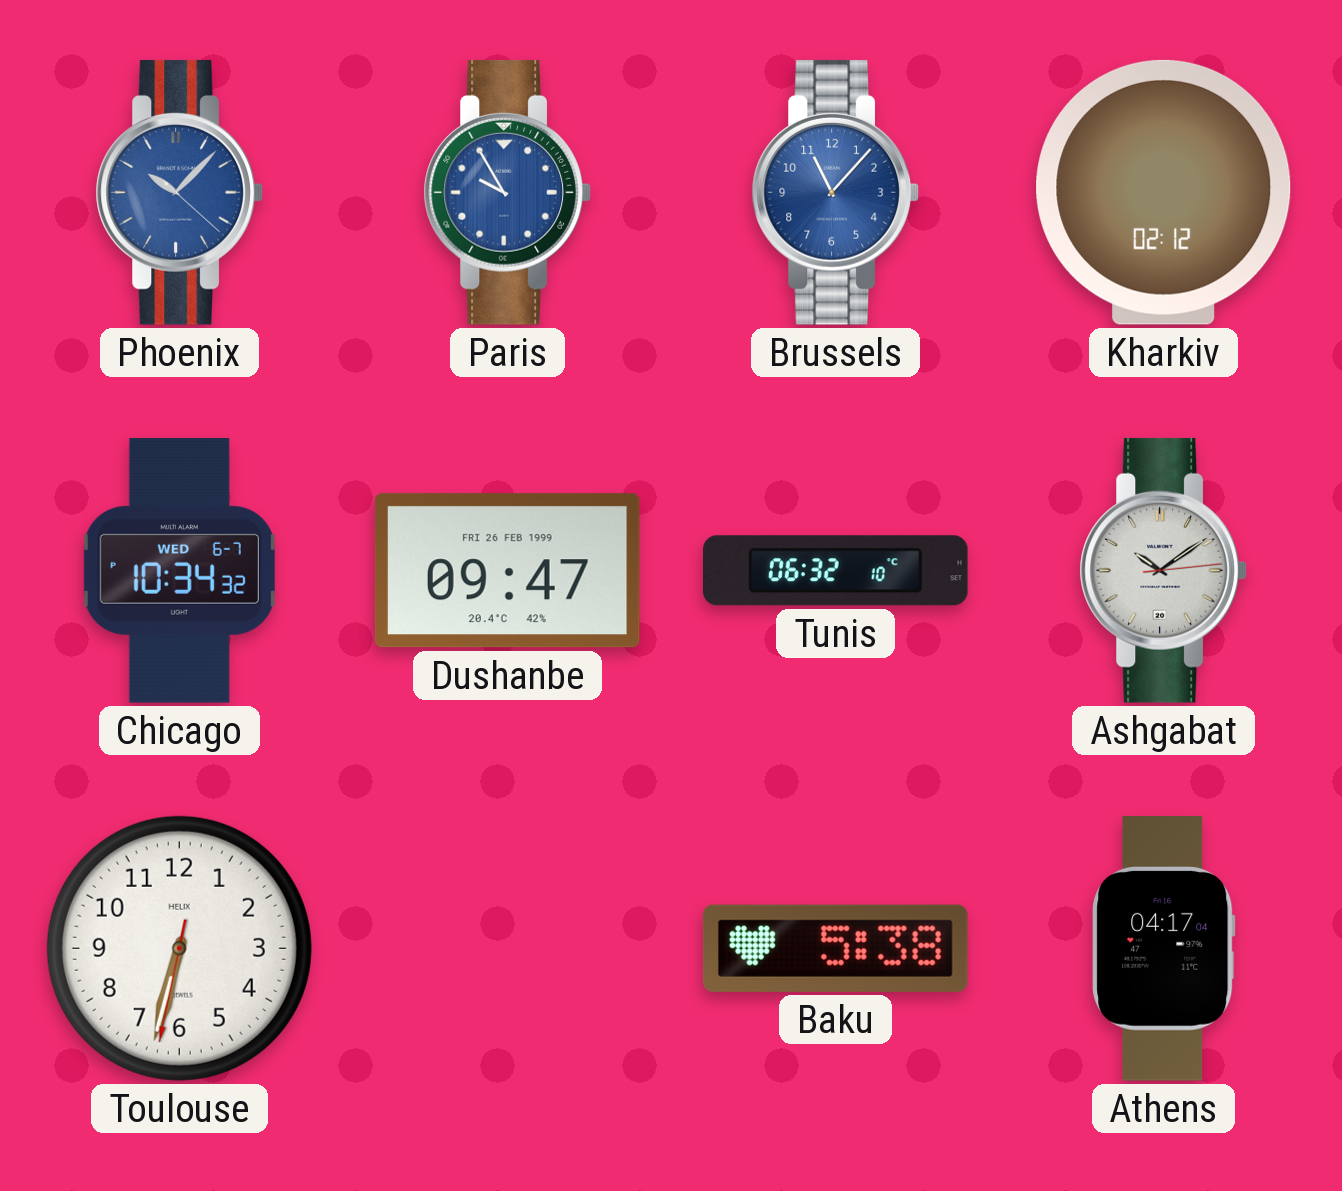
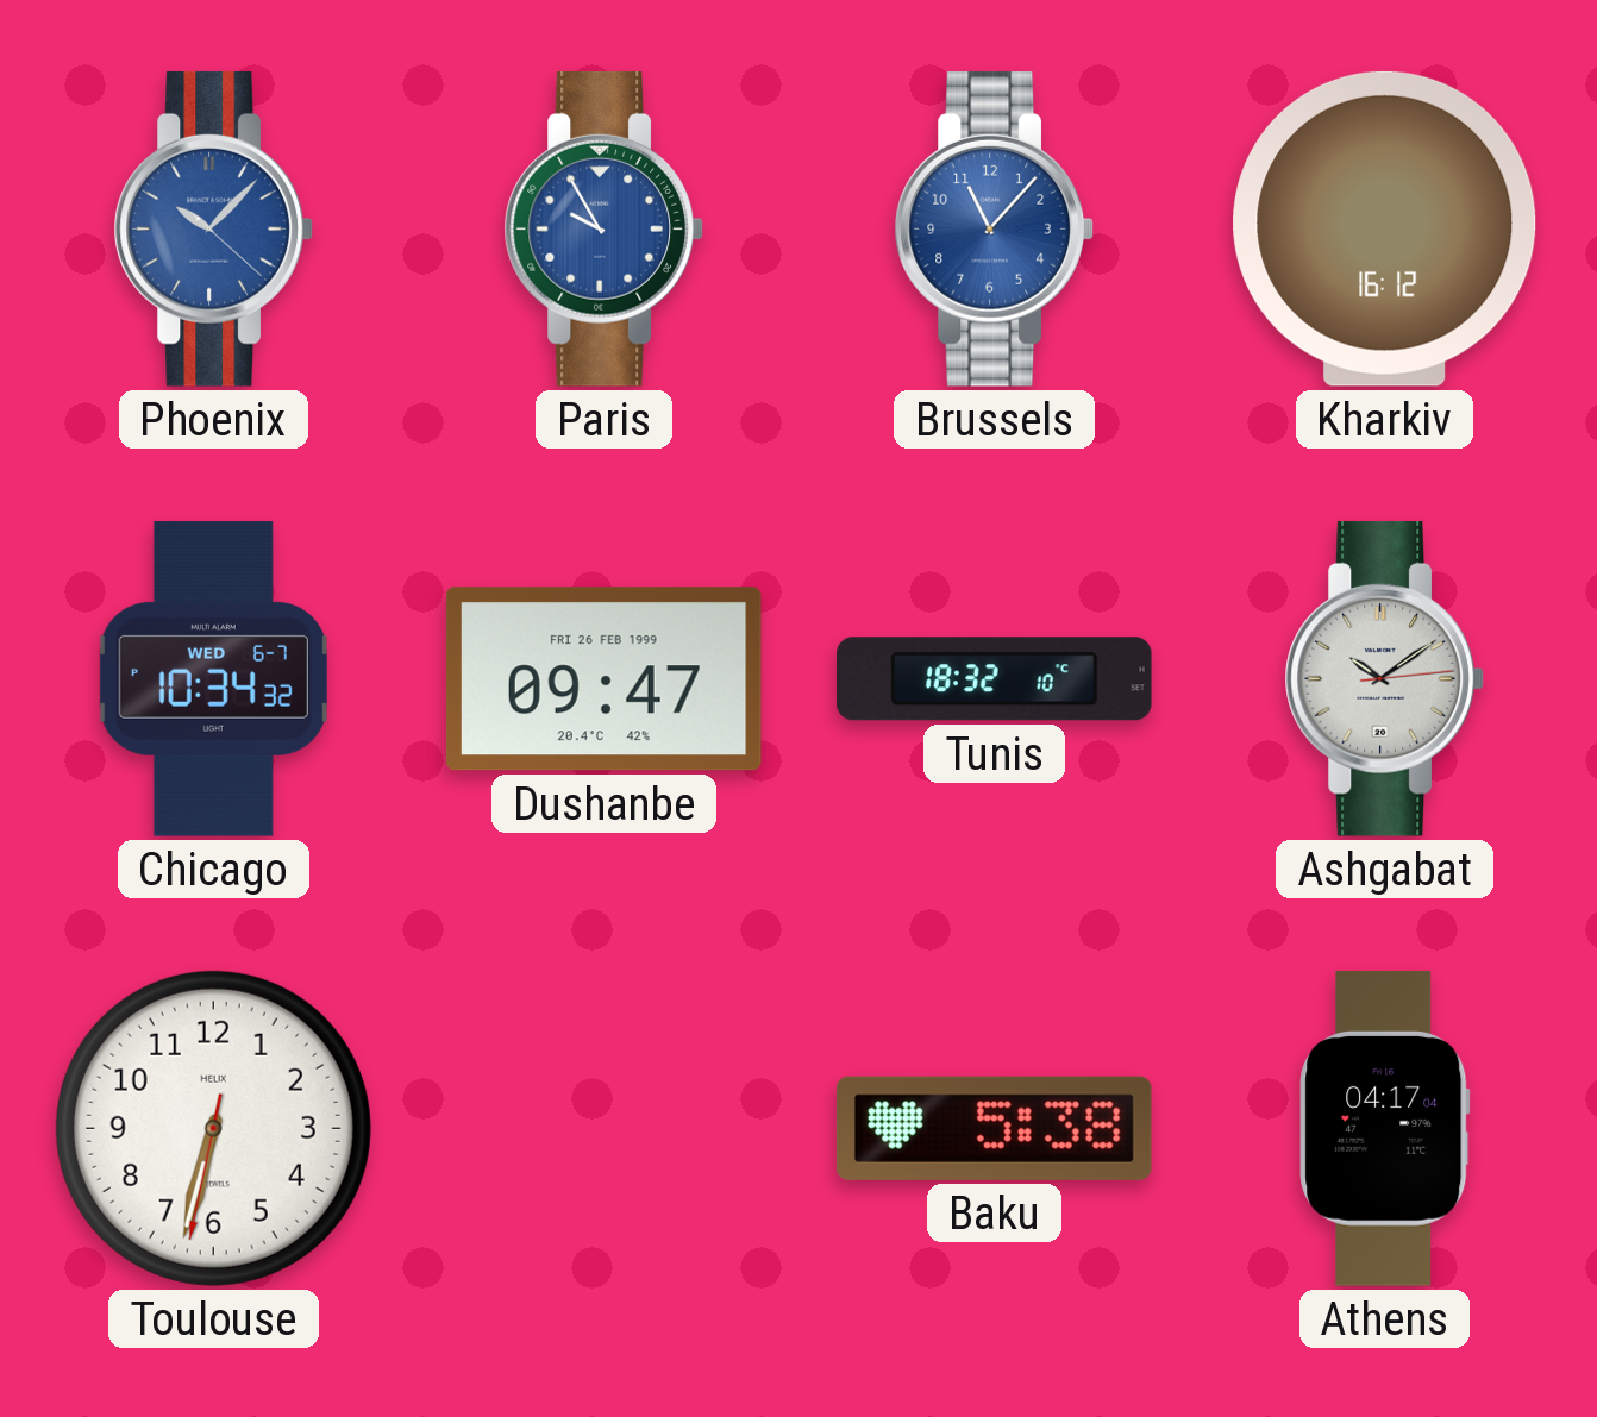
Kharkiv: 02:12 -> 16:12 (1385, 228)
Tunis: 06:32 -> 18:32 (995, 679)
